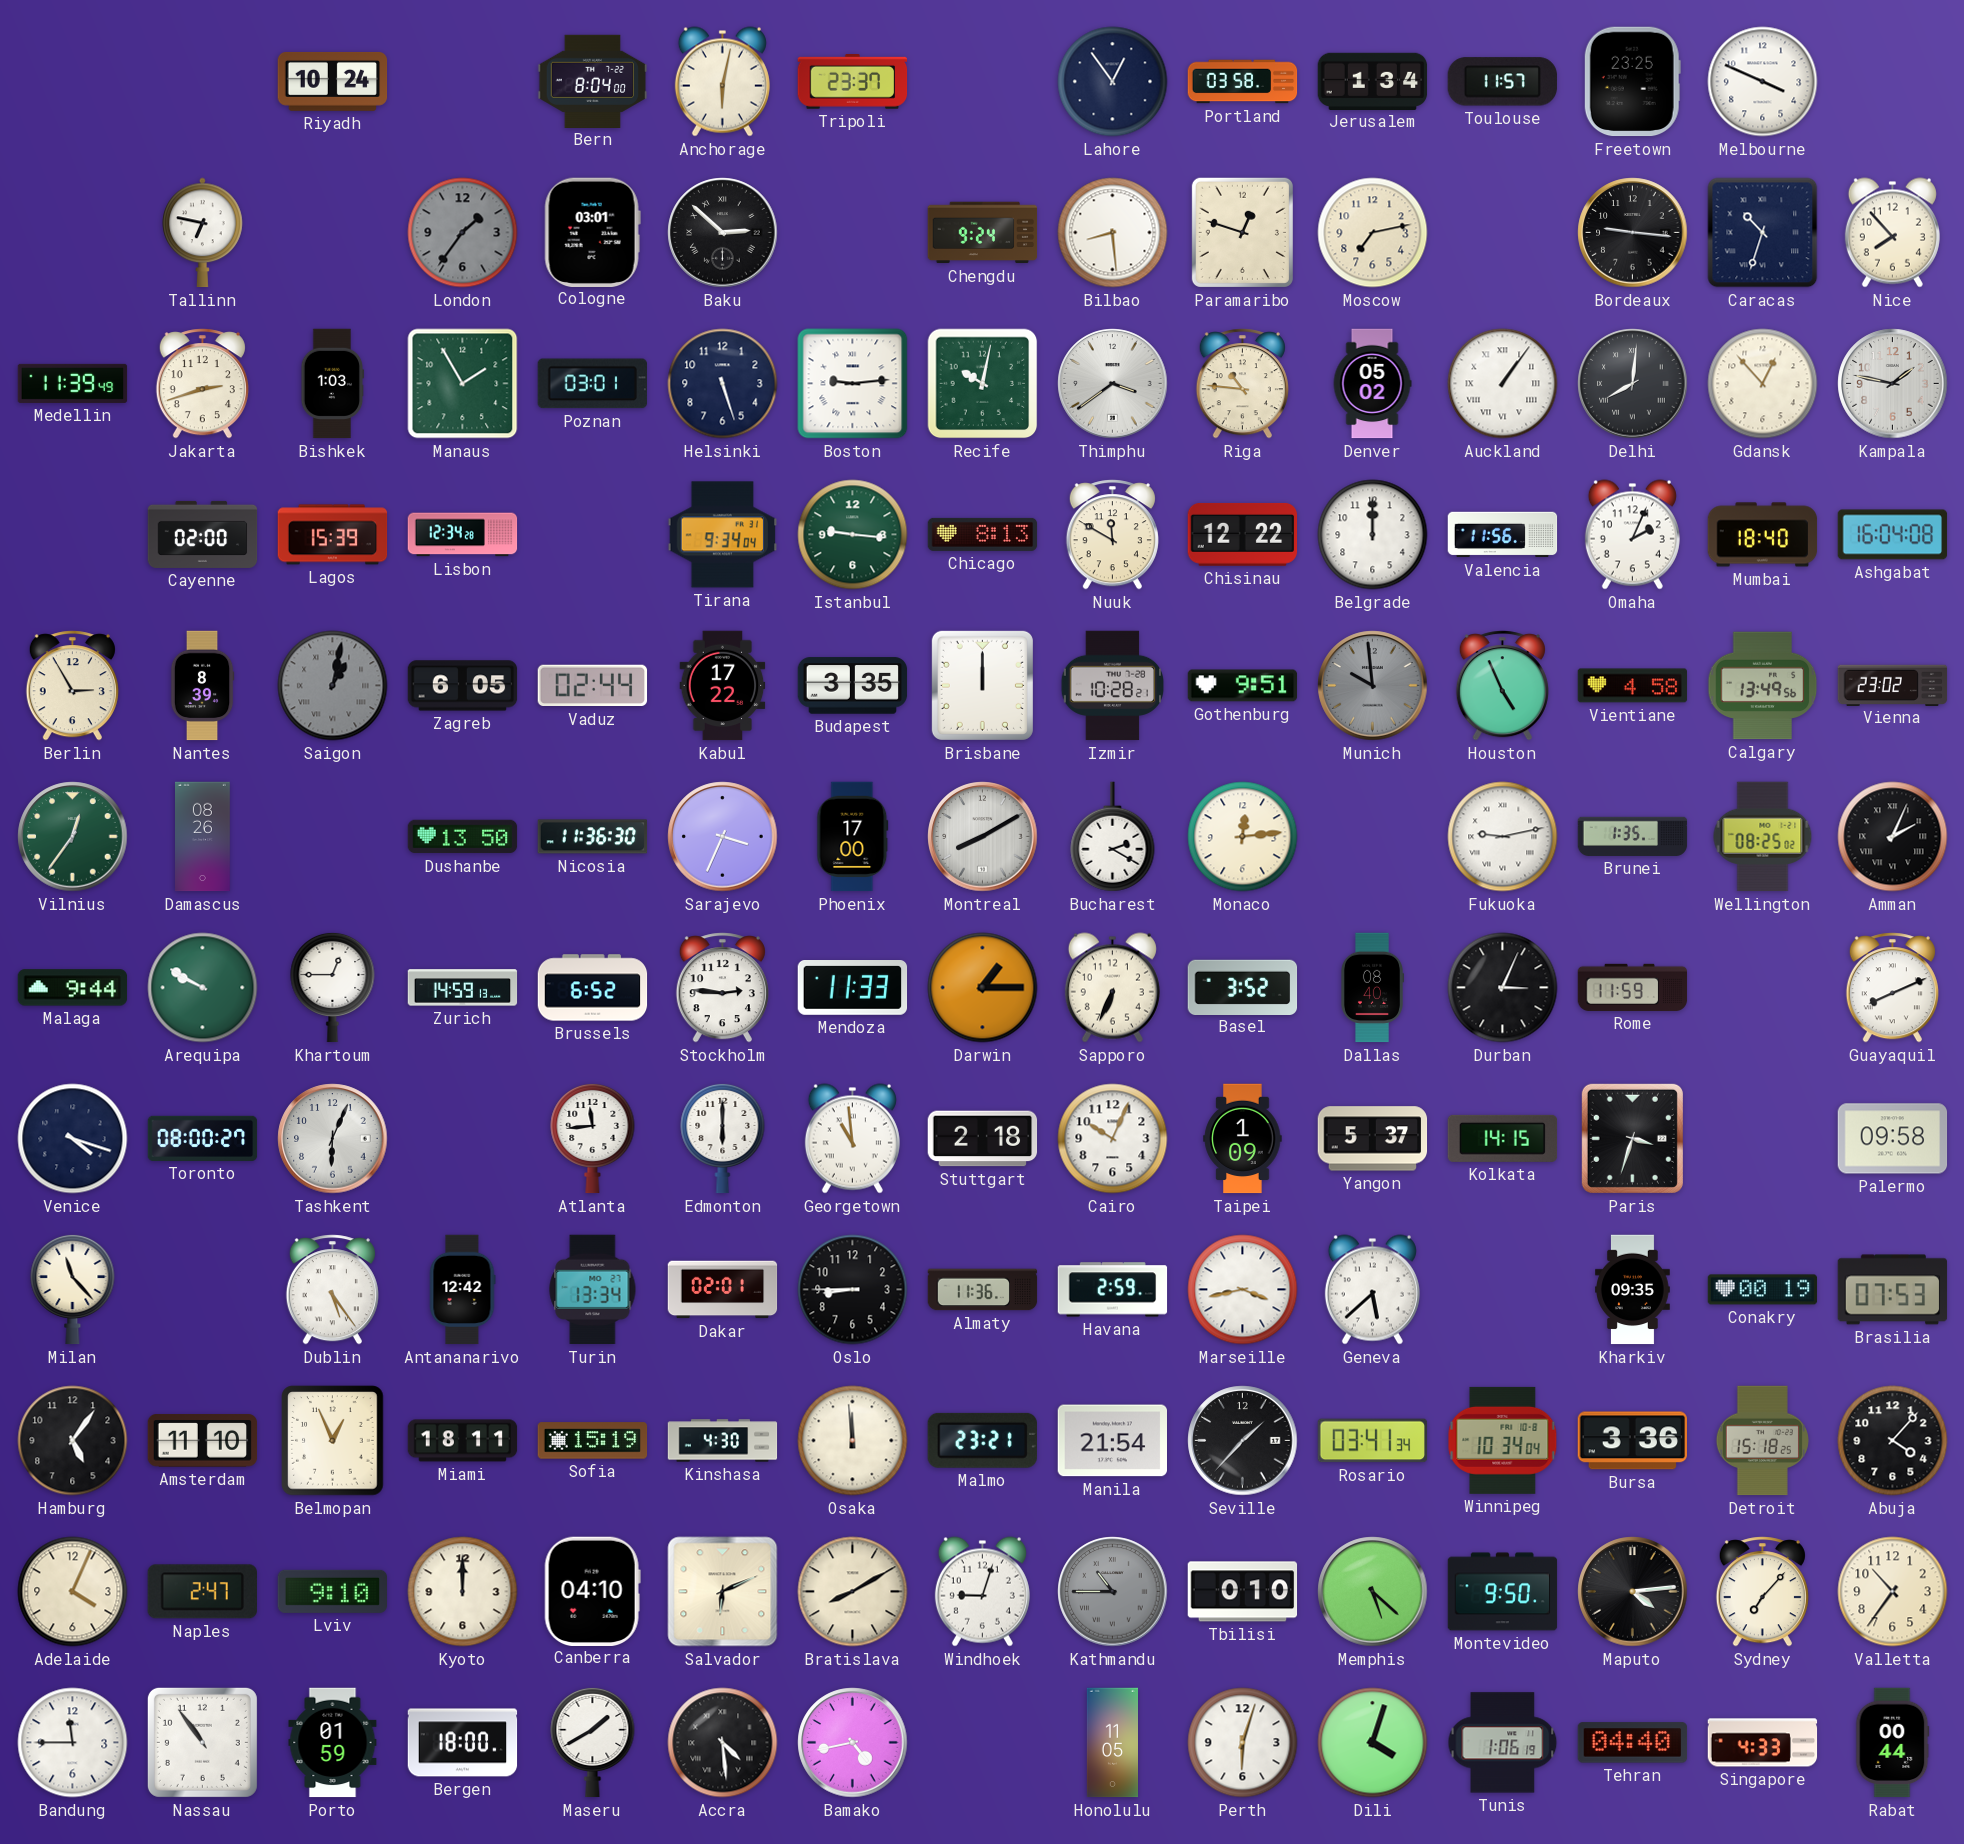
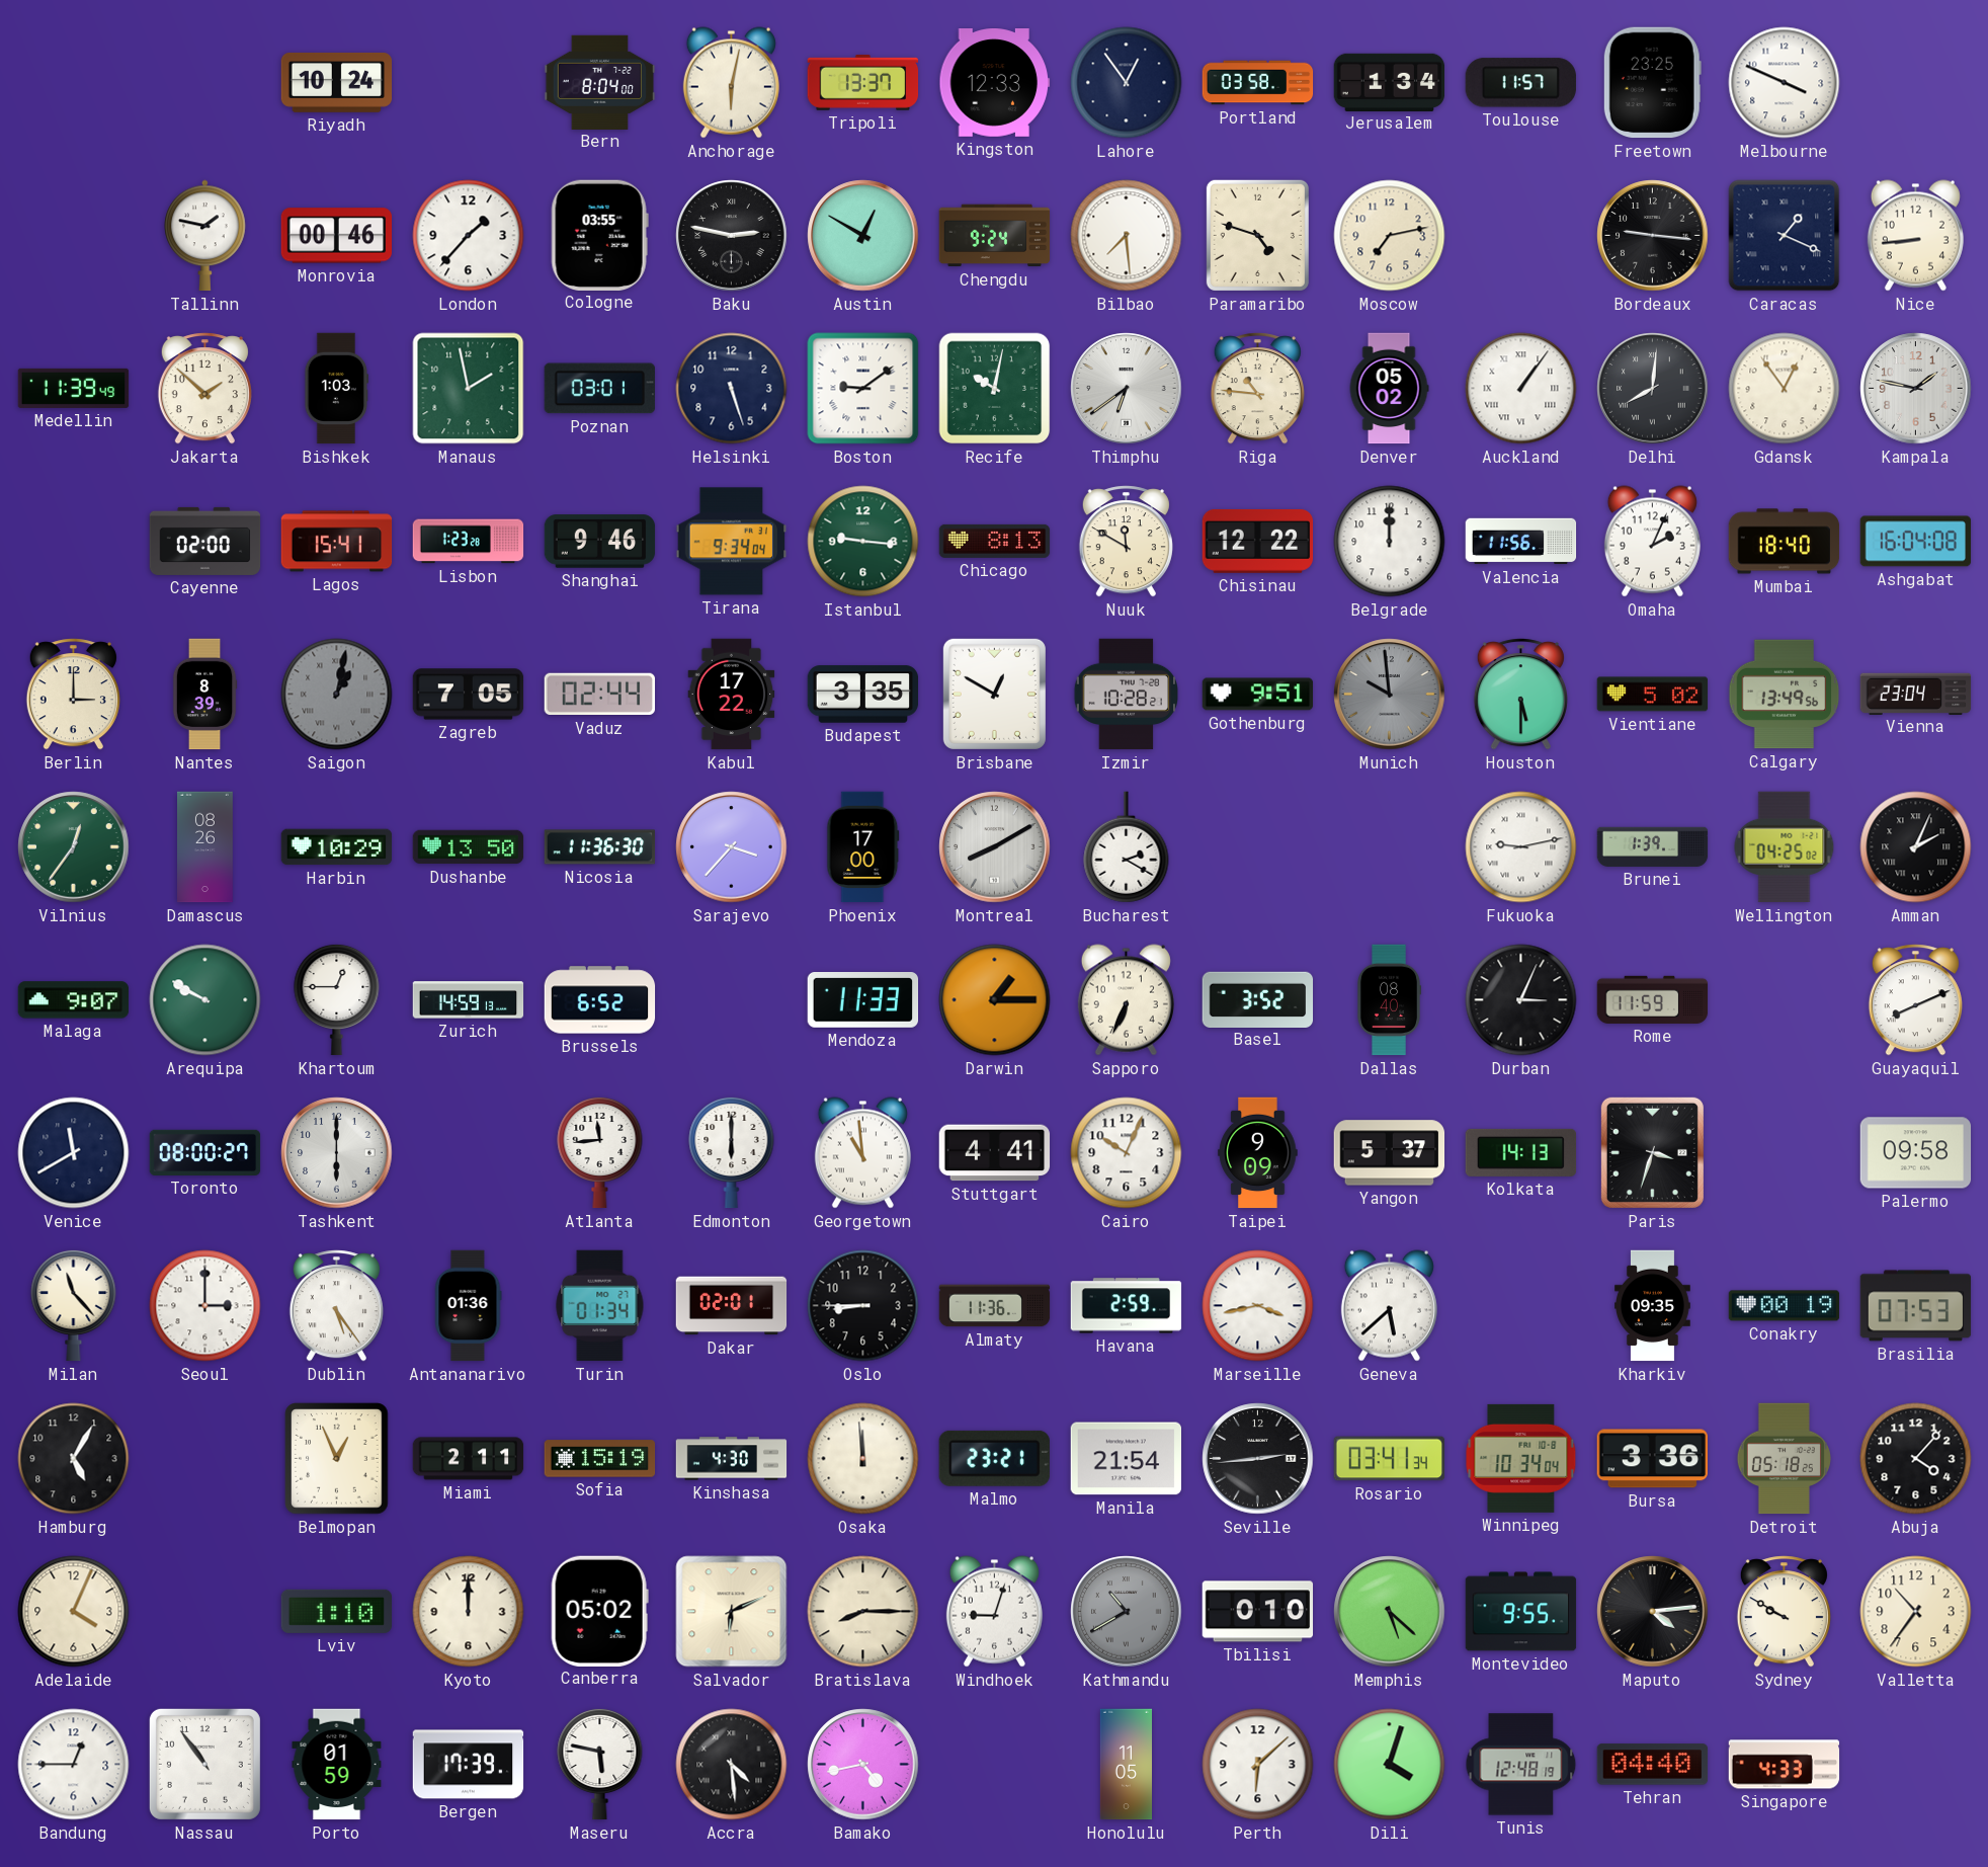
Tripoli: 23:37 -> 13:37 (863, 83)
Kingston: none -> 12:33 (995, 83)
Tallinn: 6:47 -> 1:47 (205, 236)
Monrovia: none -> 00:46 (337, 236)
London: 1:36 -> 1:37 (469, 236)
London dial: grey -> white (469, 236)
Cologne: 03:01 -> 03:55 (599, 235)
Baku: 2:52 -> 2:47 (732, 236)
Austin: none -> 12:50 (863, 236)
Bilbao: 8:29 -> 7:29 (1127, 236)
Paramaribo: 12:48 -> 4:48 (1257, 235)
Caracas: 10:33 -> 1:19 (1785, 236)
Nice: 7:53 -> 8:44 (1915, 236)
Jakarta: 2:42 -> 1:52 (204, 389)
Manaus: 1:55 -> 1:58 (469, 389)
Boston: 9:14 -> 9:09 (863, 389)
Thimphu: 3:39 -> 6:39 (1127, 389)
Gdansk: 12:53 -> 12:54 (1785, 389)
Lagos: 15:39 -> 15:41 (337, 542)
Lisbon: 12:34 -> 1:23 (469, 542)
Shanghai: none -> 9:46 (600, 542)
Berlin: 2:55 -> 3:00 (73, 695)
Zagreb: 6:05 -> 7:05 (469, 695)
Brisbane: 12:00 -> 12:50 (994, 694)
Houston: 4:56 -> 5:30 (1520, 695)
Vientiane: 4:58 -> 5:02 (1653, 695)
Vienna: 23:02 -> 23:04 (1916, 694)
Harbin: none -> 10:29 (337, 847)
Sarajevo: 3:34 -> 3:37 (732, 847)
Monaco: 12:14 -> none (1243, 837)
Brunei: 1:35 -> 1:39 (1653, 846)
Wellington: 08:25 -> 04:25 (1785, 847)
Malaga: 9:44 -> 9:07 (74, 1000)
Stockholm: 2:46 -> none (722, 988)
Venice: 4:18 -> 11:40 (74, 1153)
Tashkent: 6:04 -> 6:00 (337, 1153)
Stuttgart: 2:18 -> 4:41 (995, 1153)
Taipei: 1:09 -> 9:09 (1258, 1153)
Kolkata: 14:15 -> 14:13 (1521, 1152)
Seoul: none -> 3:00 (205, 1306)
Antananarivo: 12:42 -> 01:36 (468, 1306)
Turin: 13:34 -> 01:34 (600, 1306)
Hamburg: 5:06 -> 5:05 (74, 1459)
Amsterdam: 11:10 -> none (203, 1441)
Miami: 18:11 -> 2:11 (469, 1459)
Seville: 1:37 -> 2:44 (1258, 1459)
Detroit: 15:18 -> 05:18 (1784, 1459)
Naples: 2:47 -> none (202, 1592)
Lviv: 9:10 -> 1:10 (337, 1611)
Canberra: 04:10 -> 05:02 (599, 1611)
Bratislava: 8:10 -> 8:15 (863, 1612)
Kathmandu: 10:45 -> 10:40 (1127, 1612)
Montevideo: 9:50 -> 9:55 (1521, 1612)
Sydney: 7:07 -> 9:50 (1784, 1612)
Bandung: 11:45 -> 12:45 (74, 1765)
Bergen: 18:00 -> 17:39 (469, 1765)
Maseru: 1:40 -> 5:47 (600, 1764)
Perth: 6:03 -> 6:08 (1258, 1765)
Tunis: 1:06 -> 12:48 (1521, 1765)
Rabat: 00:44 -> none (1893, 1743)
